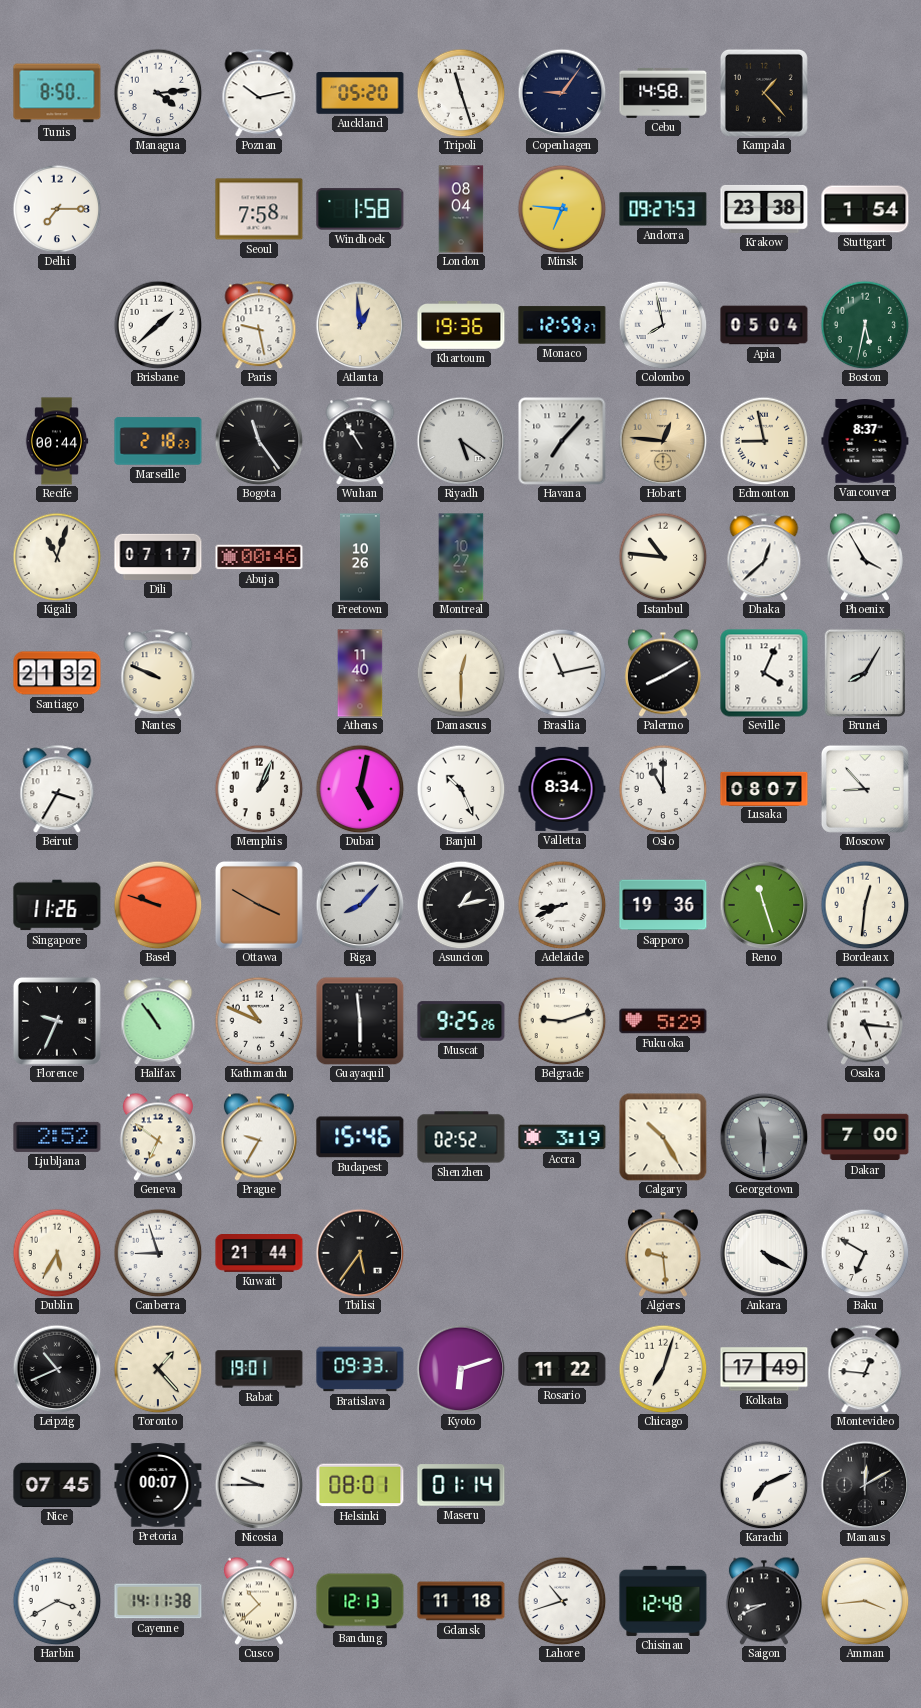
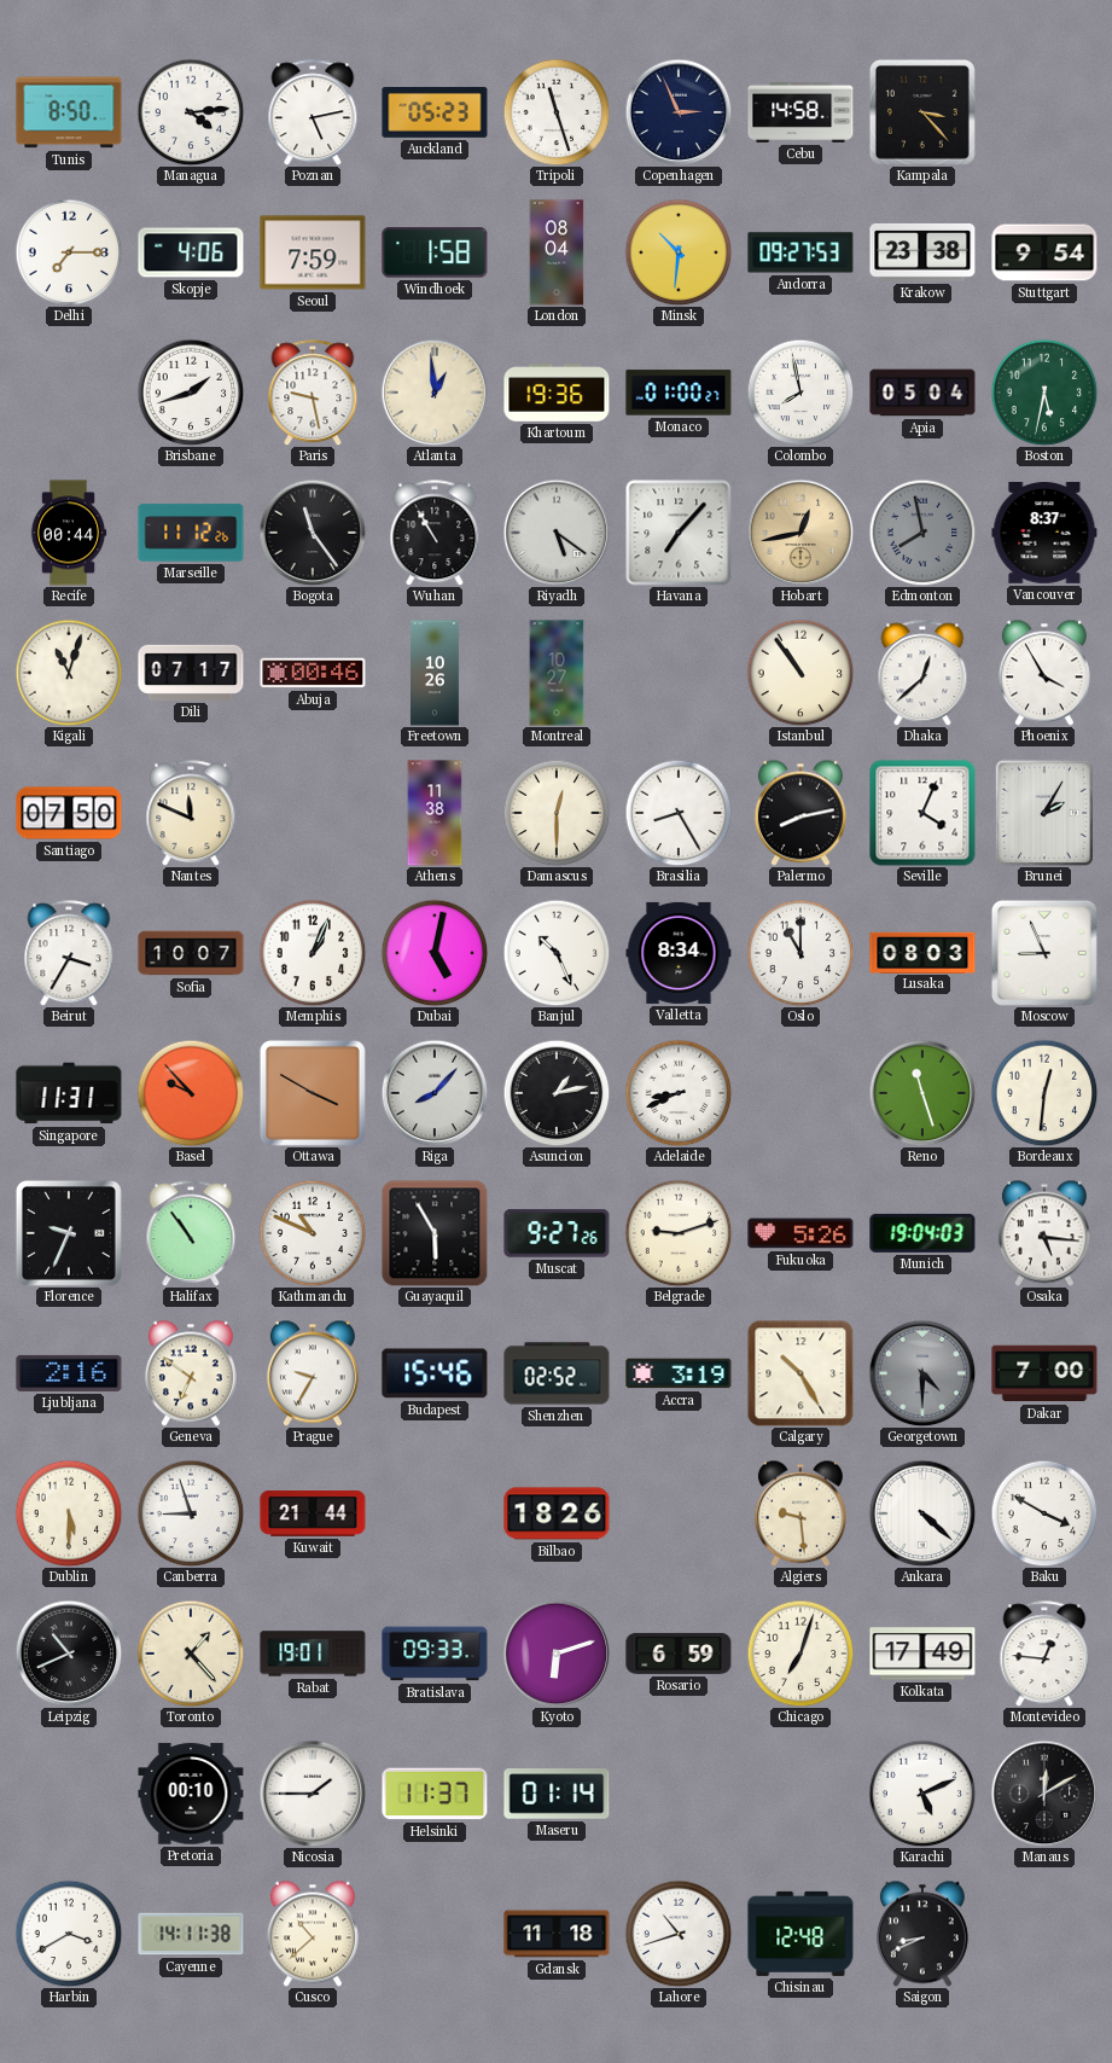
Poznan: 10:13 -> 5:13 (313, 112)
Auckland: 05:20 -> 05:23 (435, 114)
Copenhagen: 9:06 -> 2:56 (679, 112)
Kampala: 1:23 -> 3:23 (922, 112)
Skopje: none -> 4:06 (191, 252)
Seoul: 7:58 -> 7:59 (313, 252)
Minsk: 6:46 -> 10:31 (679, 252)
Stuttgart: 1:54 -> 9:54 (1044, 252)
Brisbane: 1:38 -> 1:42 (191, 393)
Monaco: 12:59 -> 01:00 (679, 393)
Marseille: 2:18 -> 11:12 (191, 533)
Hobart: 12:46 -> 12:43 (800, 533)
Edmonton: 8:58 -> 7:58 (922, 533)
Edmonton dial: cream -> grey (922, 533)
Istanbul: 10:46 -> 10:54 (800, 673)
Santiago: 21:32 -> 07:50 (69, 813)
Nantes: 9:49 -> 11:49 (191, 813)
Athens: 11:40 -> 11:38 (435, 813)
Brasilia: 11:13 -> 8:25 (679, 813)
Palermo: 8:10 -> 8:13 (800, 813)
Brunei: 8:05 -> 2:05 (1043, 812)
Sofia: none -> 10:07 (191, 953)
Lusaka: 08:07 -> 08:03 (922, 952)
Moscow: 8:53 -> 8:56 (1044, 953)
Singapore: 11:26 -> 11:31 (69, 1093)
Basel: 9:48 -> 9:53 (191, 1093)
Sapporo: 19:36 -> none (663, 905)
Guayaquil: 5:59 -> 5:55 (435, 1233)
Muscat: 9:25 -> 9:27 (557, 1233)
Fukuoka: 5:29 -> 5:26 (800, 1233)
Munich: none -> 19:04 (922, 1233)
Ljubljana: 2:52 -> 2:16 (69, 1373)
Georgetown: 11:30 -> 4:30 (922, 1373)
Dublin: 5:35 -> 5:30 (69, 1513)
Tbilisi: 5:36 -> none (360, 1253)
Bilbao: none -> 18:26 (557, 1513)
Ankara: 4:20 -> 4:22 (922, 1513)
Baku: 6:50 -> 3:50 (1044, 1513)
Rosario: 11:22 -> 6:59 (679, 1654)
Nice: 07:45 -> none (57, 1485)
Pretoria: 00:07 -> 00:10 (191, 1794)
Nicosia: 9:45 -> 1:45 (313, 1794)
Helsinki: 08:01 -> 11:37 (435, 1794)
Karachi: 7:11 -> 5:11 (922, 1794)
Bandung: 12:13 -> none (360, 1601)
Amman: 3:44 -> none (865, 1601)
